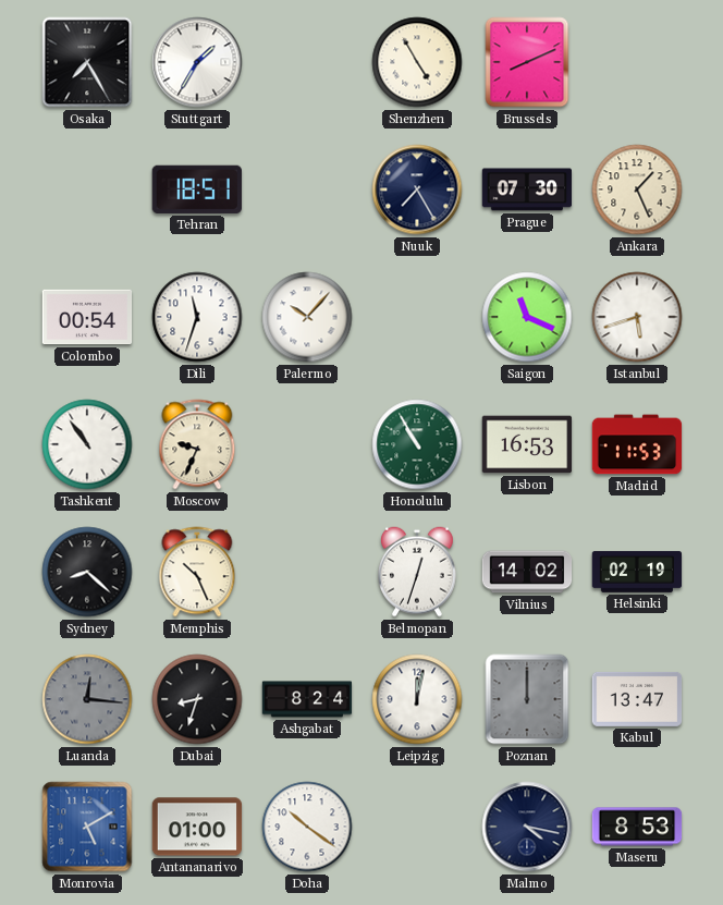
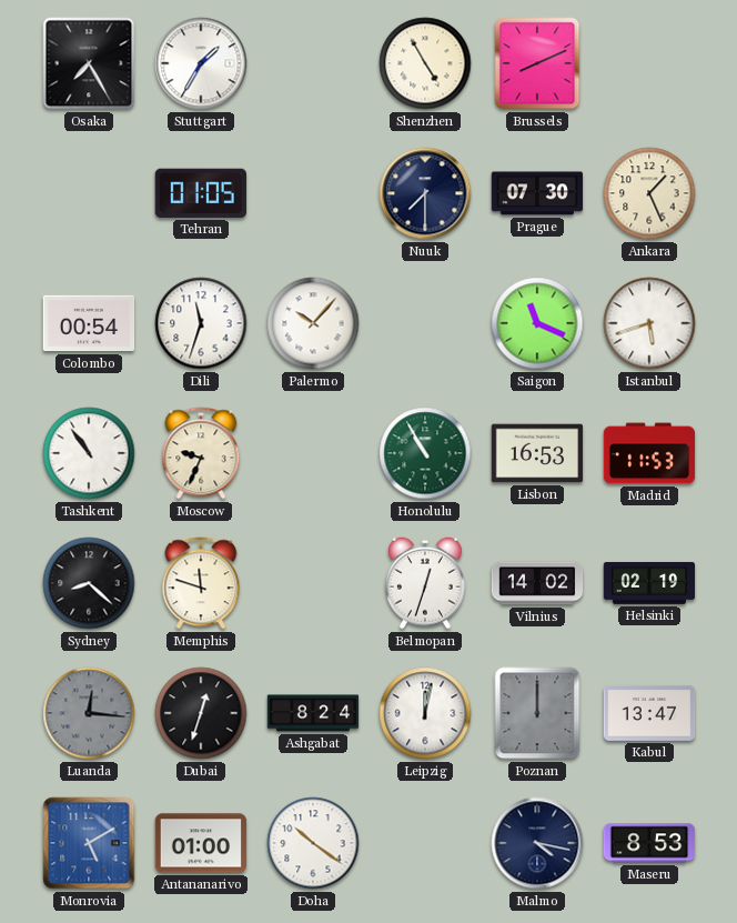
Tehran: 18:51 -> 01:05 (201, 193)
Nuuk: 7:25 -> 7:30 (425, 193)
Memphis: 10:26 -> 11:48 (201, 583)
Dubai: 8:33 -> 12:33 (201, 713)
